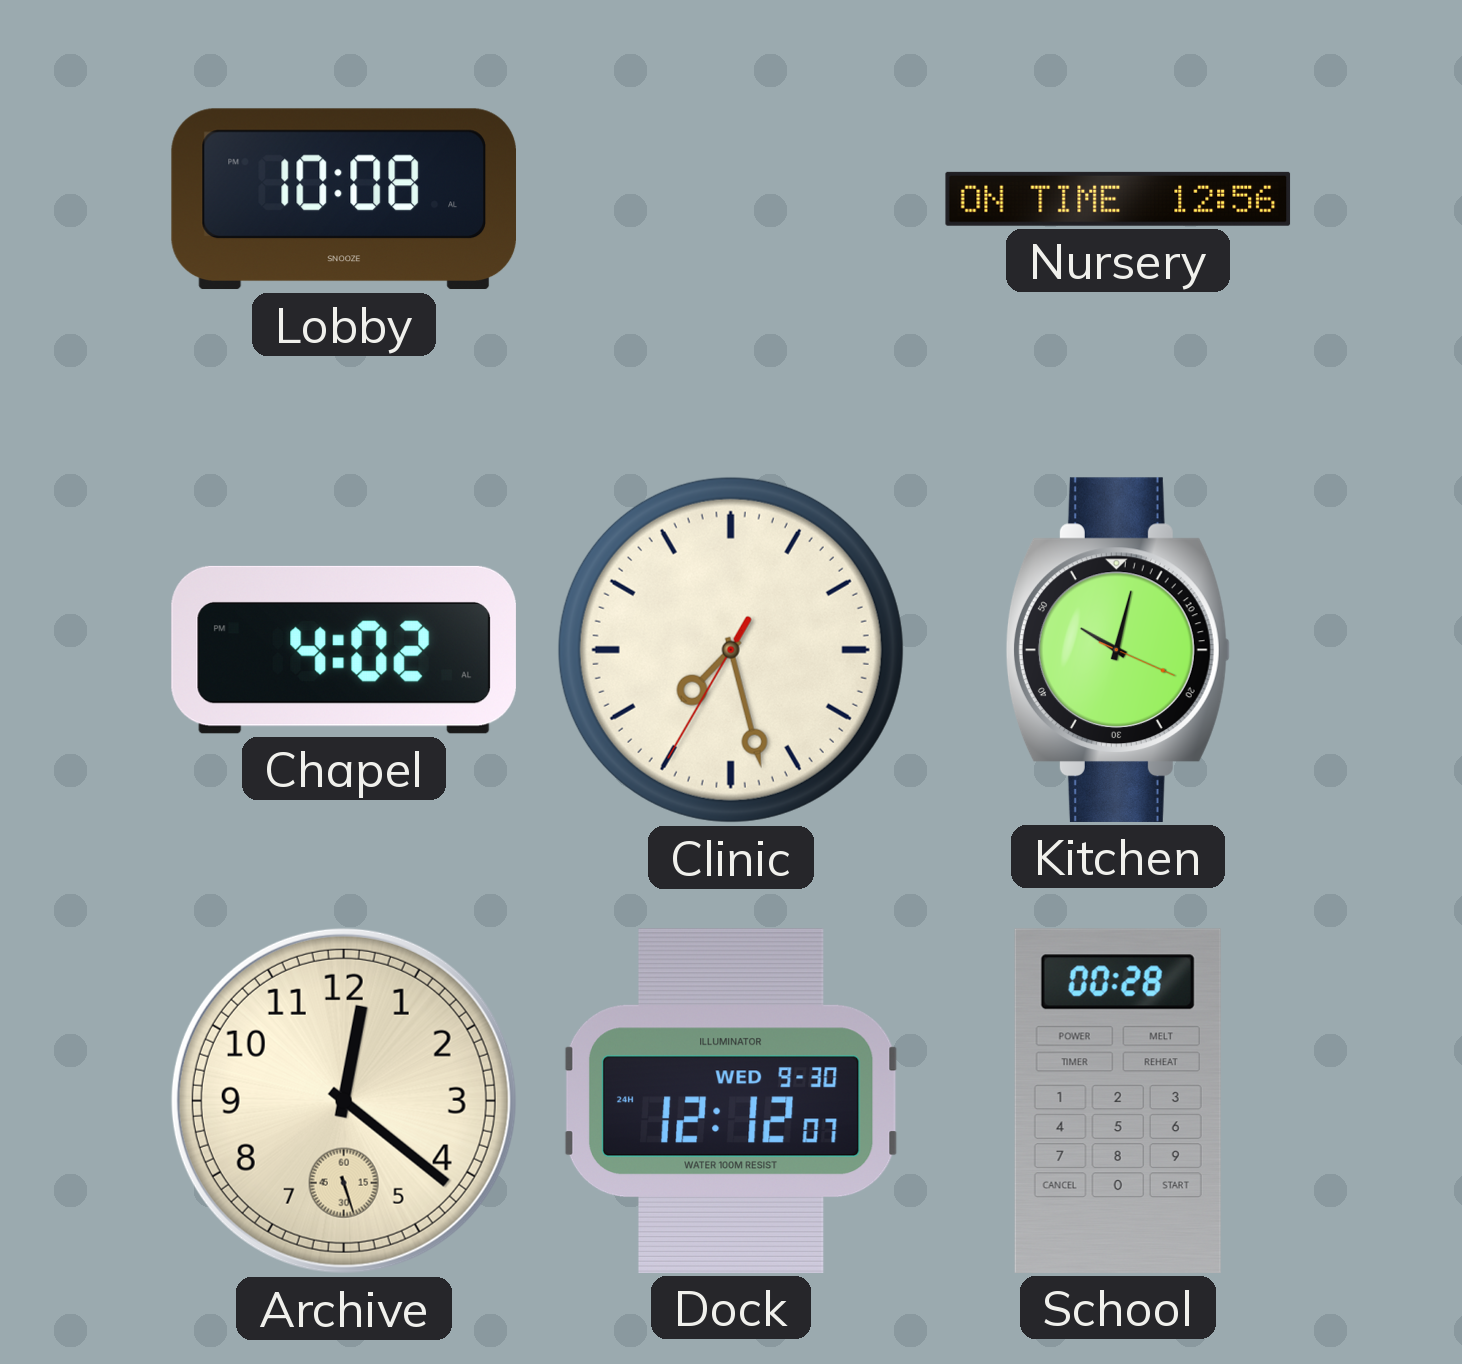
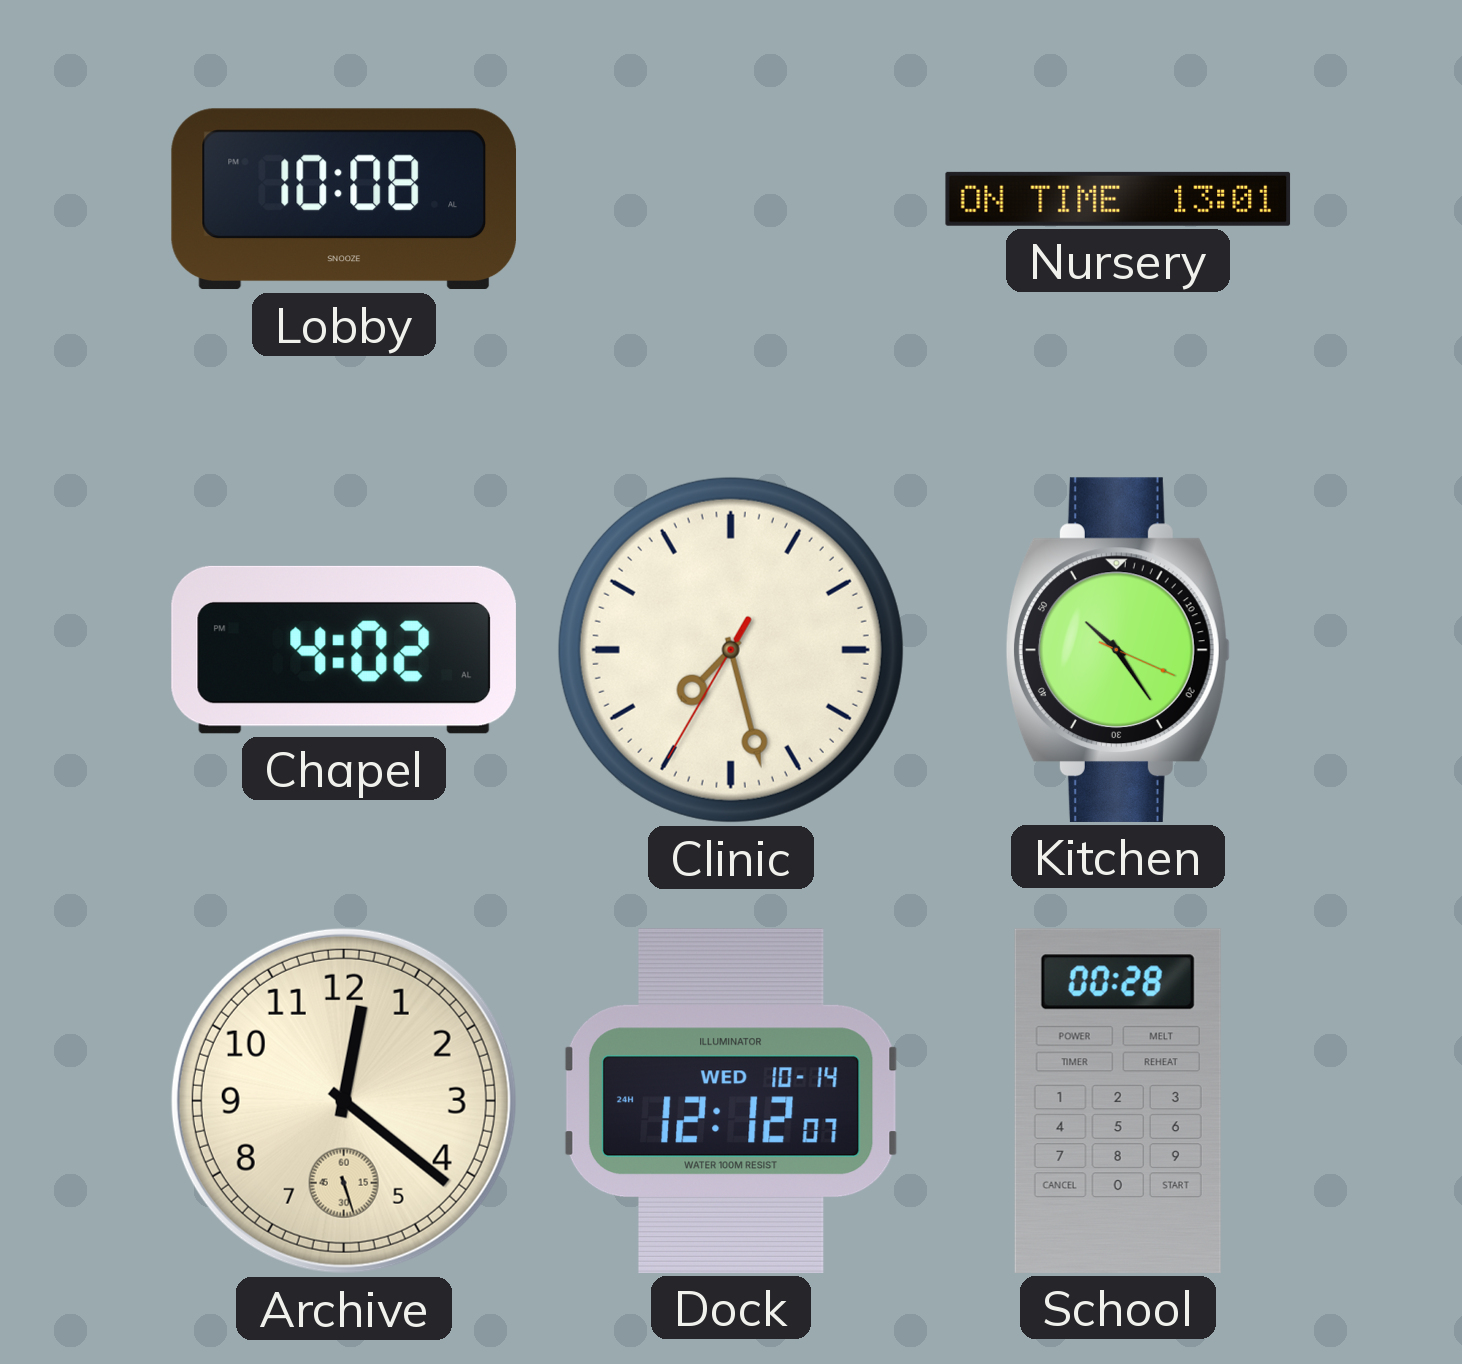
Nursery: 12:56 -> 13:01 (1118, 199)
Kitchen: 10:02 -> 10:24 (1117, 650)
Dock date: WED 9-30 -> WED 10-14 (731, 1101)
